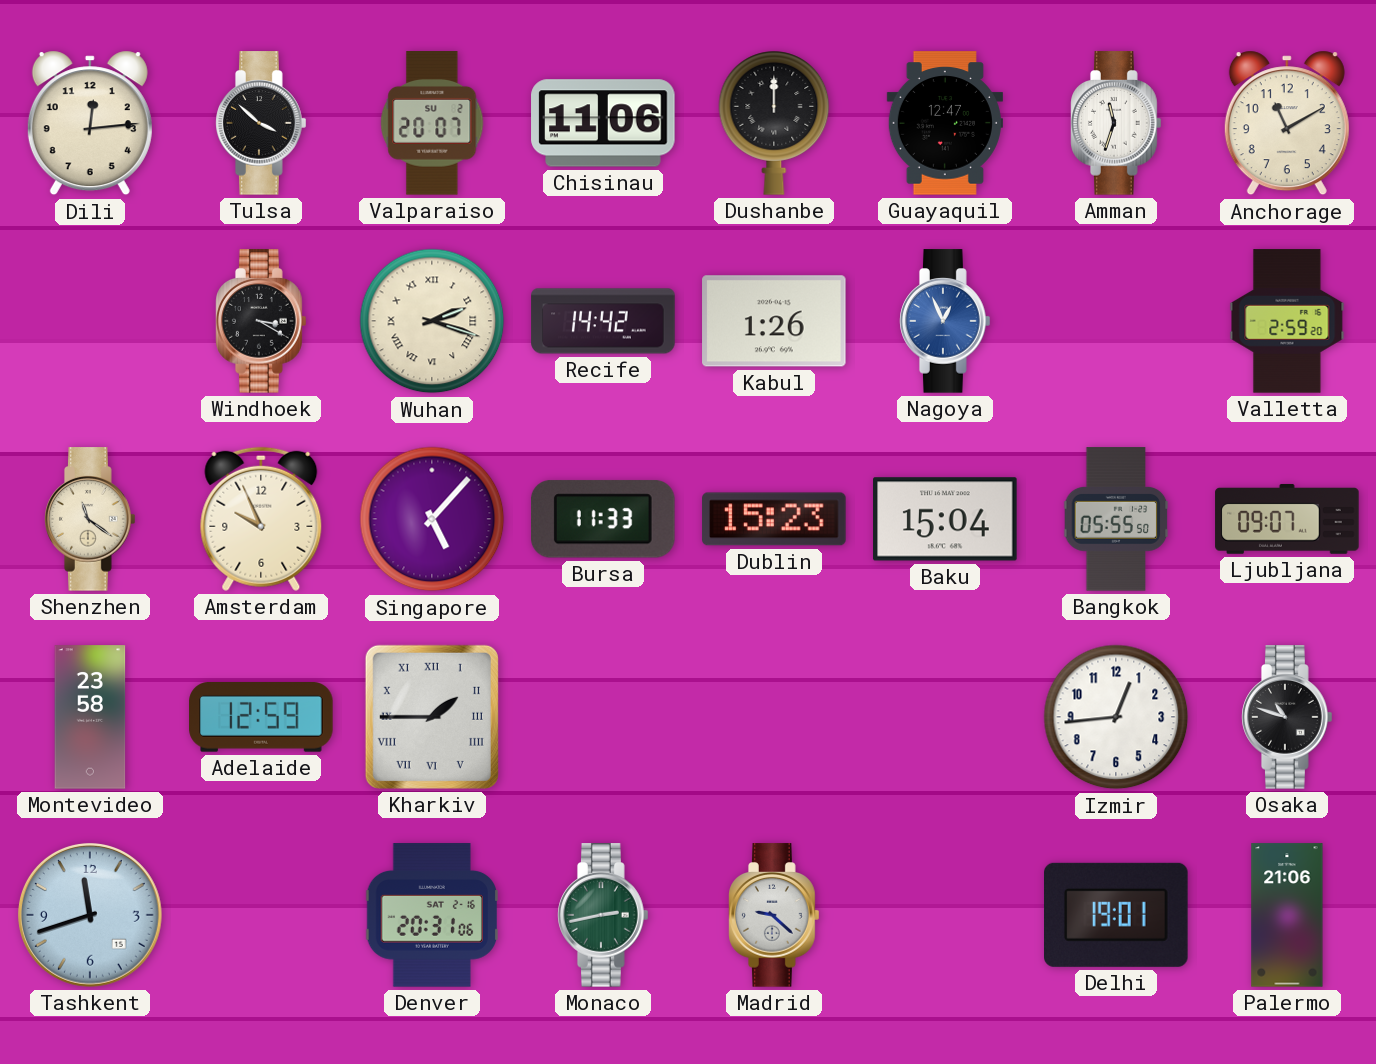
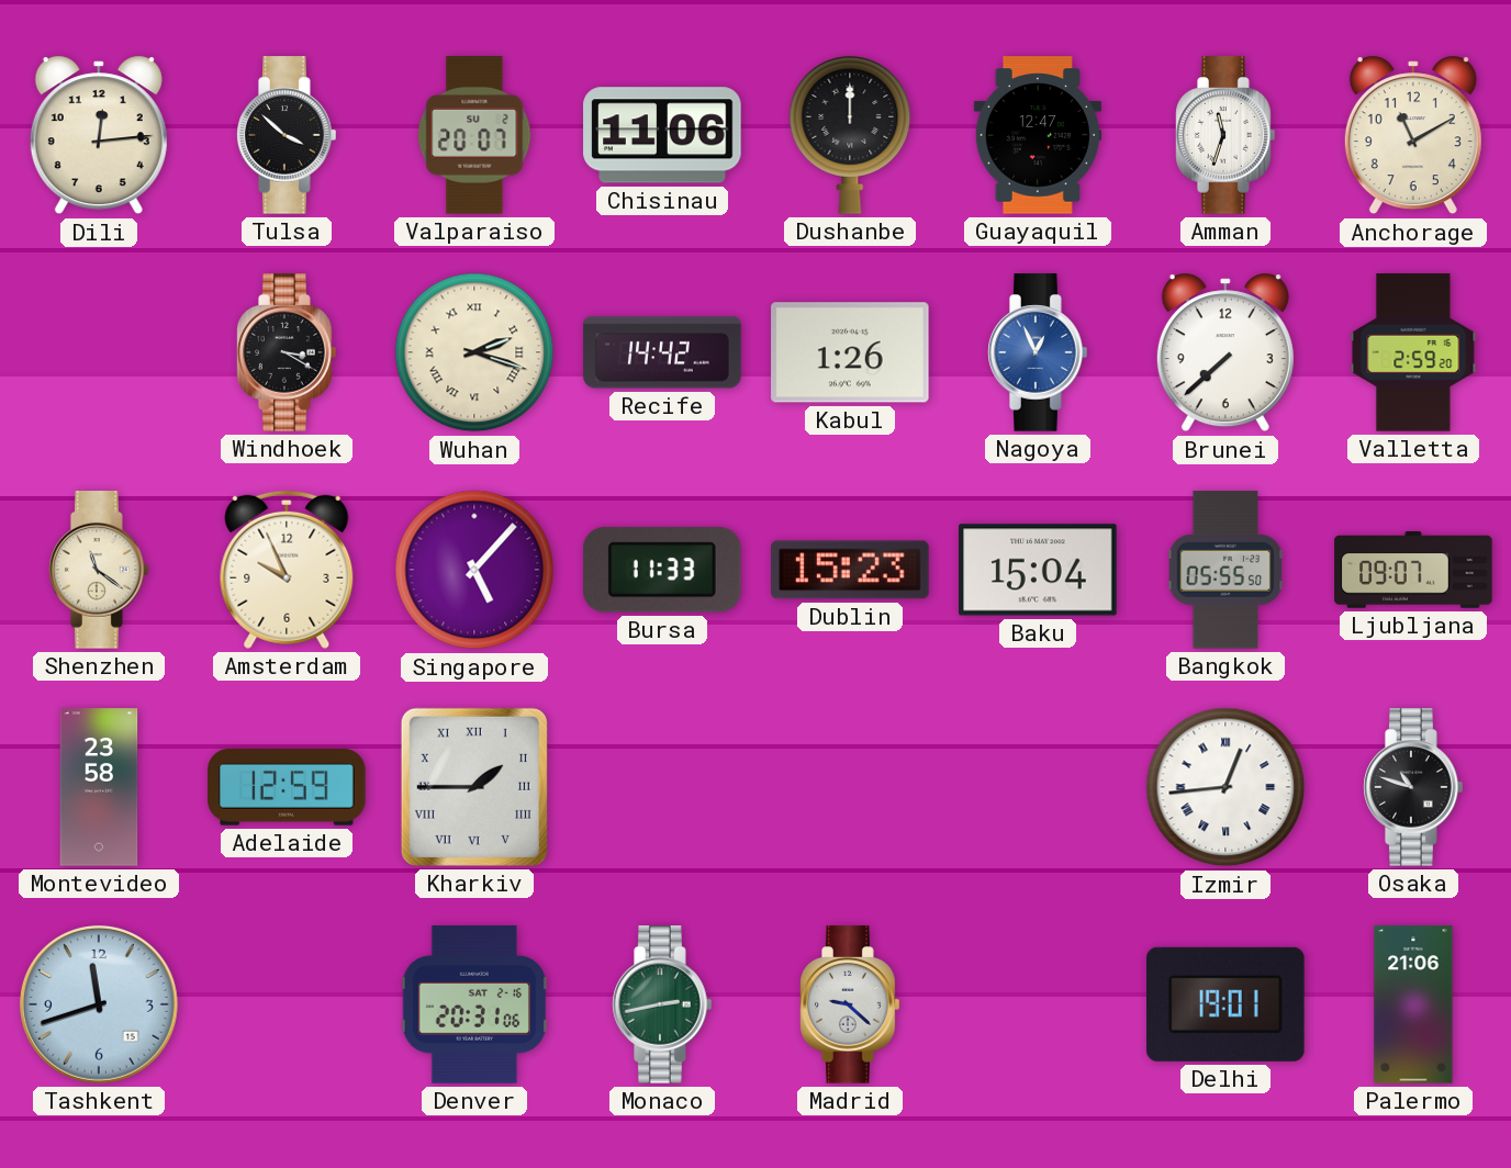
Brunei: none -> 7:38 (1225, 352)
Izmir numerals: Arabic -> Roman (1225, 787)
